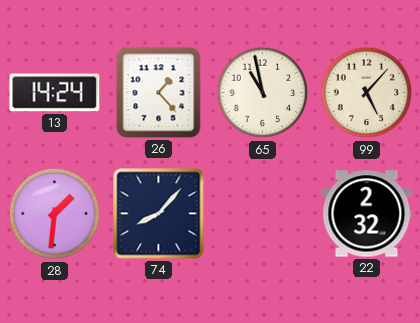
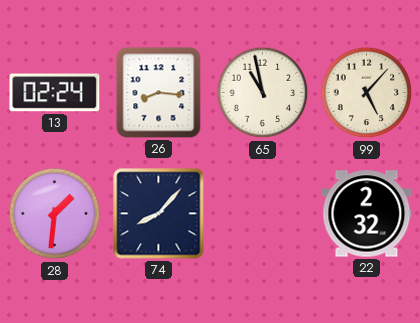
13: 14:24 -> 02:24 (55, 93)
26: 1:23 -> 8:16 (159, 93)
